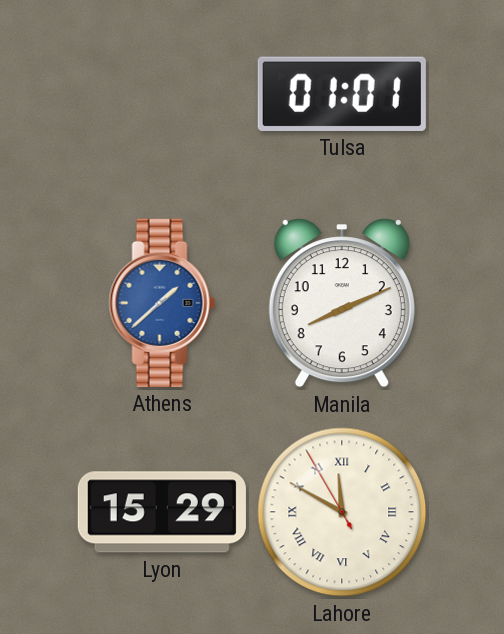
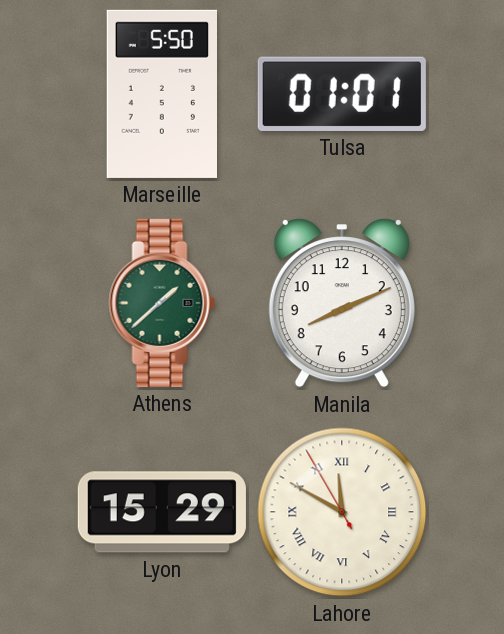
Marseille: none -> 5:50 (161, 94)
Athens dial: blue -> green (162, 303)
